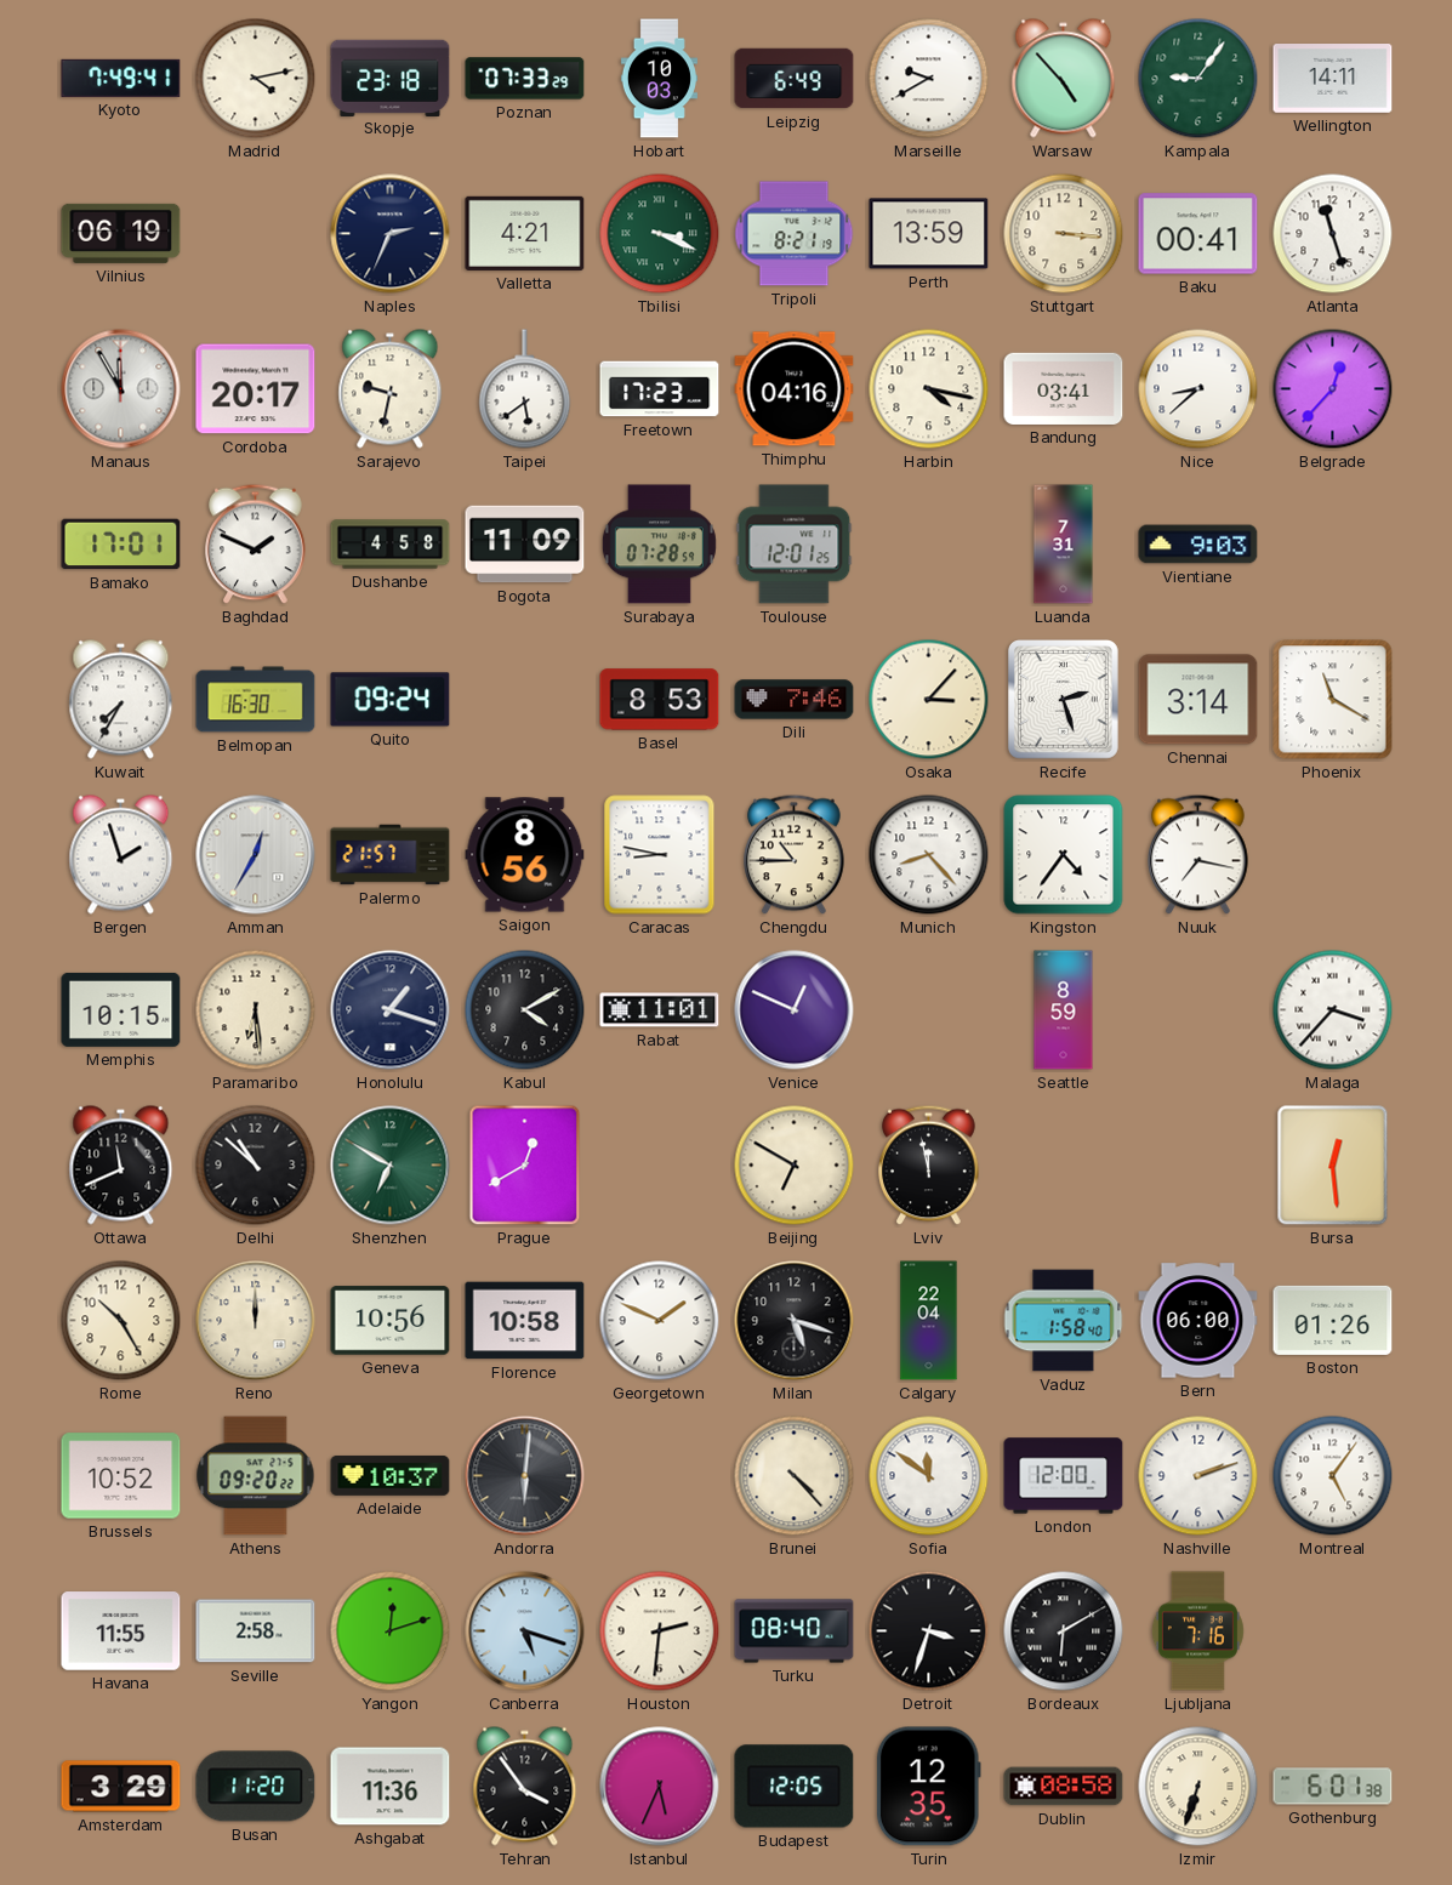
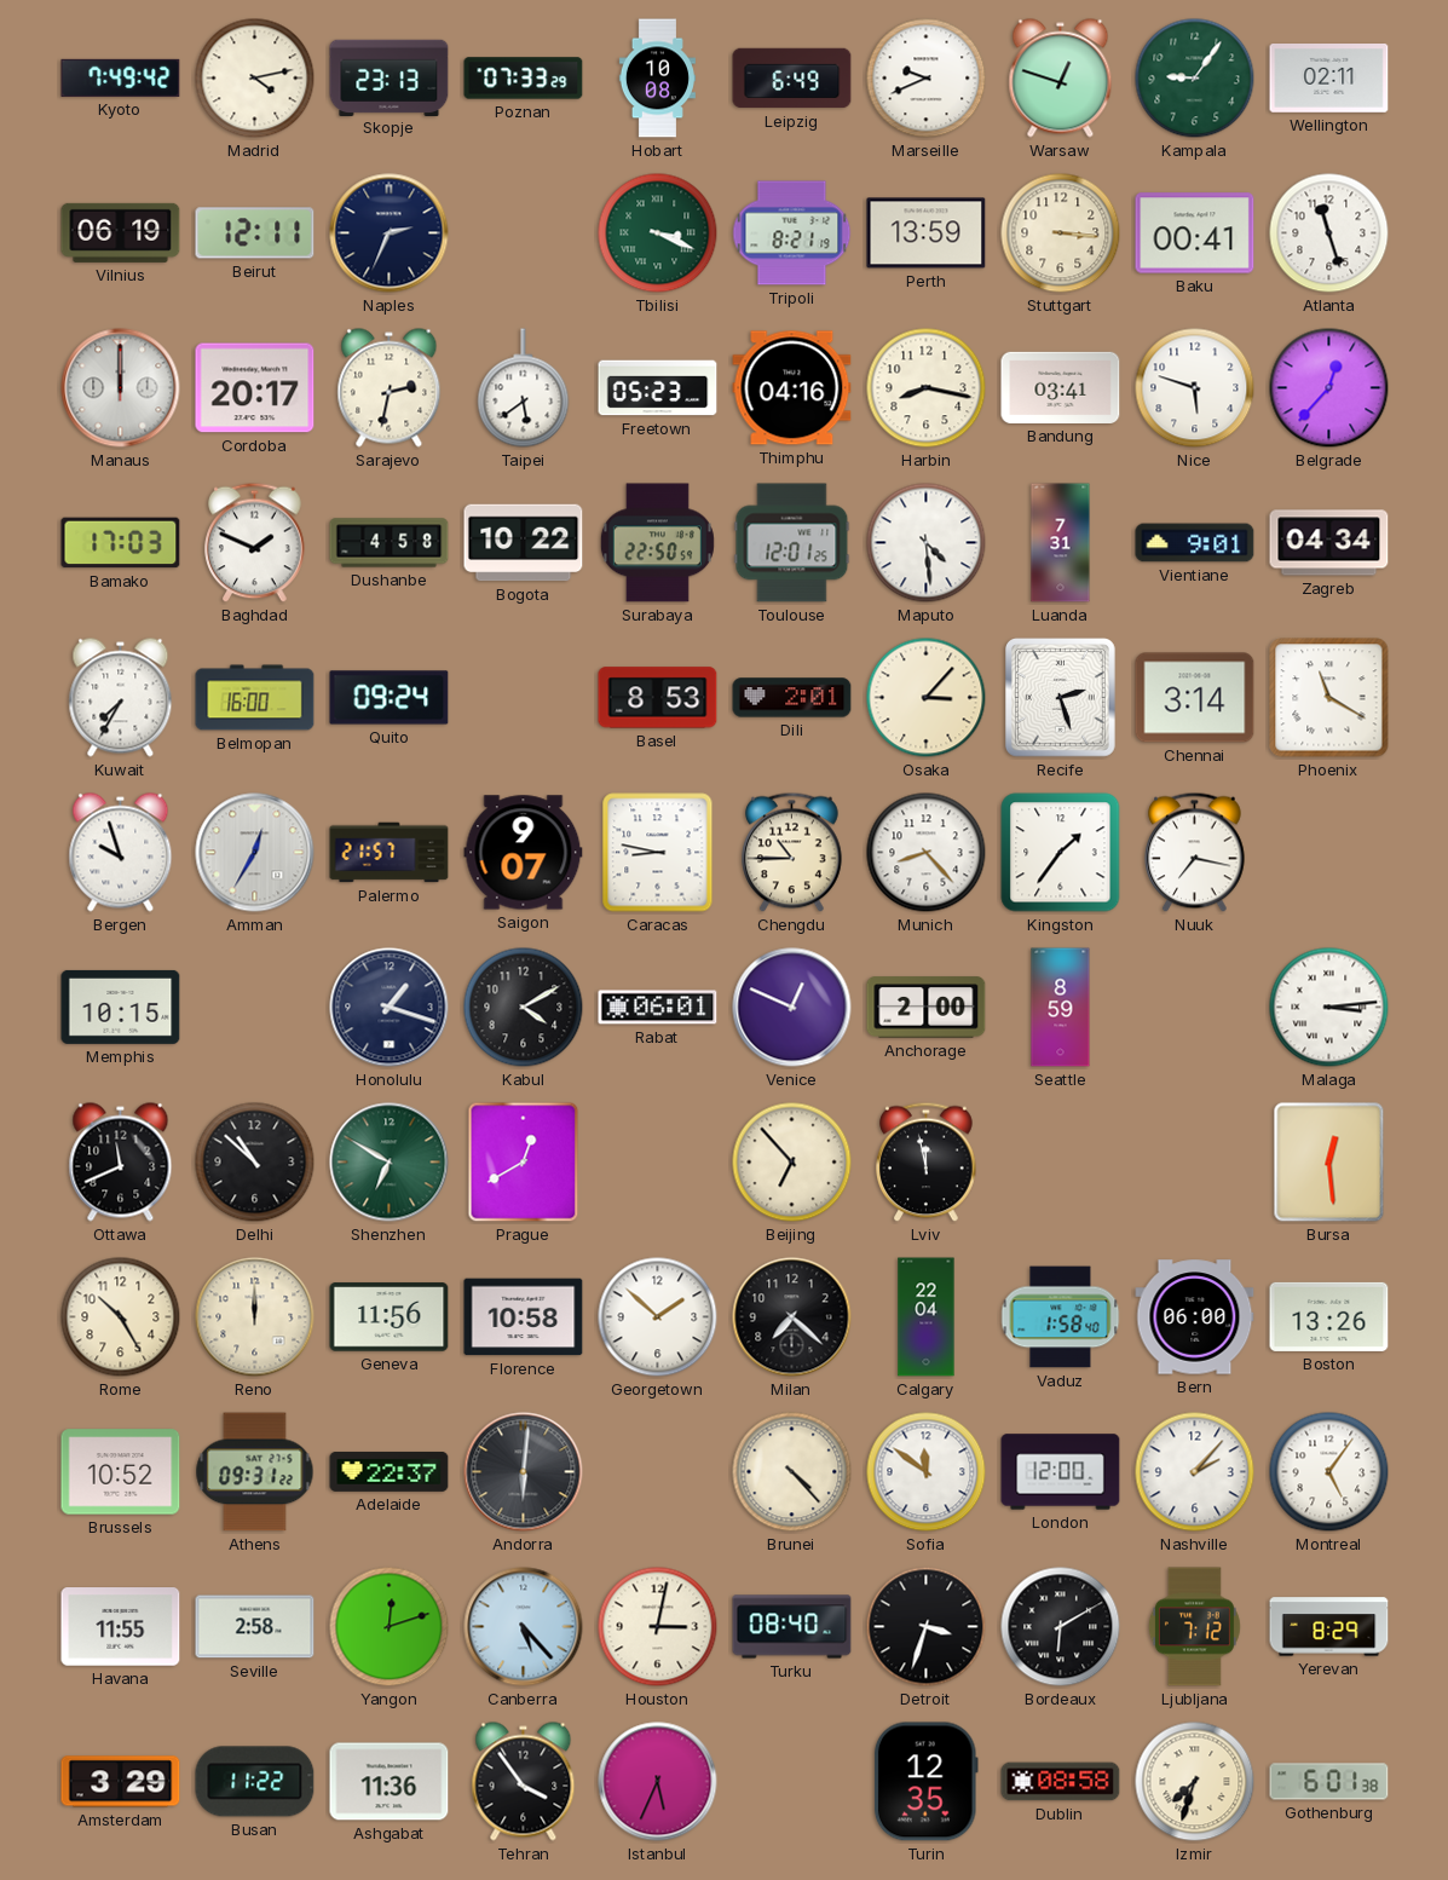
Kyoto: 7:49:41 -> 7:49:42 (121, 77)
Skopje: 23:18 -> 23:13 (390, 77)
Hobart: 10:03 -> 10:08 (657, 79)
Marseille: 9:40 -> 9:41 (927, 79)
Warsaw: 4:53 -> 12:48 (1061, 79)
Wellington: 14:11 -> 02:11 (1329, 79)
Beirut: none -> 12:11 (255, 233)
Valletta: 4:21 -> none (525, 233)
Manaus: 11:55 -> 12:00 (121, 388)
Sarajevo: 9:32 -> 2:32 (390, 388)
Freetown: 17:23 -> 05:23 (658, 388)
Harbin: 4:17 -> 8:17 (927, 388)
Nice: 8:38 -> 5:48 (1195, 388)
Bamako: 17:01 -> 17:03 (121, 543)
Bogota: 11:09 -> 10:22 (524, 543)
Surabaya: 07:28 -> 22:50 (657, 543)
Maputo: none -> 4:29 (927, 543)
Vientiane: 9:03 -> 9:01 (1195, 543)
Zagreb: none -> 04:34 (1329, 543)
Belmopan: 16:30 -> 16:00 (255, 698)
Dili: 7:46 -> 2:01 (792, 698)
Bergen: 1:57 -> 9:57 (121, 853)
Saigon: 8:56 -> 9:07 (524, 853)
Kingston: 4:36 -> 1:36 (1061, 853)
Paramaribo: 6:29 -> none (256, 1010)
Rabat: 11:01 -> 06:01 (658, 1008)
Anchorage: none -> 2:00 (927, 1008)
Malaga: 3:37 -> 3:14 (1329, 1008)
Beijing: 6:50 -> 6:53 (792, 1163)
Geneva: 10:56 -> 11:56 (390, 1317)
Georgetown: 1:49 -> 1:52 (658, 1317)
Milan: 5:18 -> 7:22 (792, 1317)
Boston: 01:26 -> 13:26 (1329, 1316)
Athens: 09:20 -> 09:31 (255, 1472)
Adelaide: 10:37 -> 22:37 (390, 1471)
Nashville: 2:12 -> 2:07 (1195, 1472)
Canberra: 5:18 -> 5:23 (524, 1627)
Houston: 2:31 -> 3:02 (658, 1627)
Ljubljana: 7:16 -> 7:12 (1194, 1627)
Yerevan: none -> 8:29 (1329, 1627)
Busan: 11:20 -> 11:22 (255, 1782)
Budapest: 12:05 -> none (795, 1787)
Izmir: 6:33 -> 7:33 (1195, 1782)
